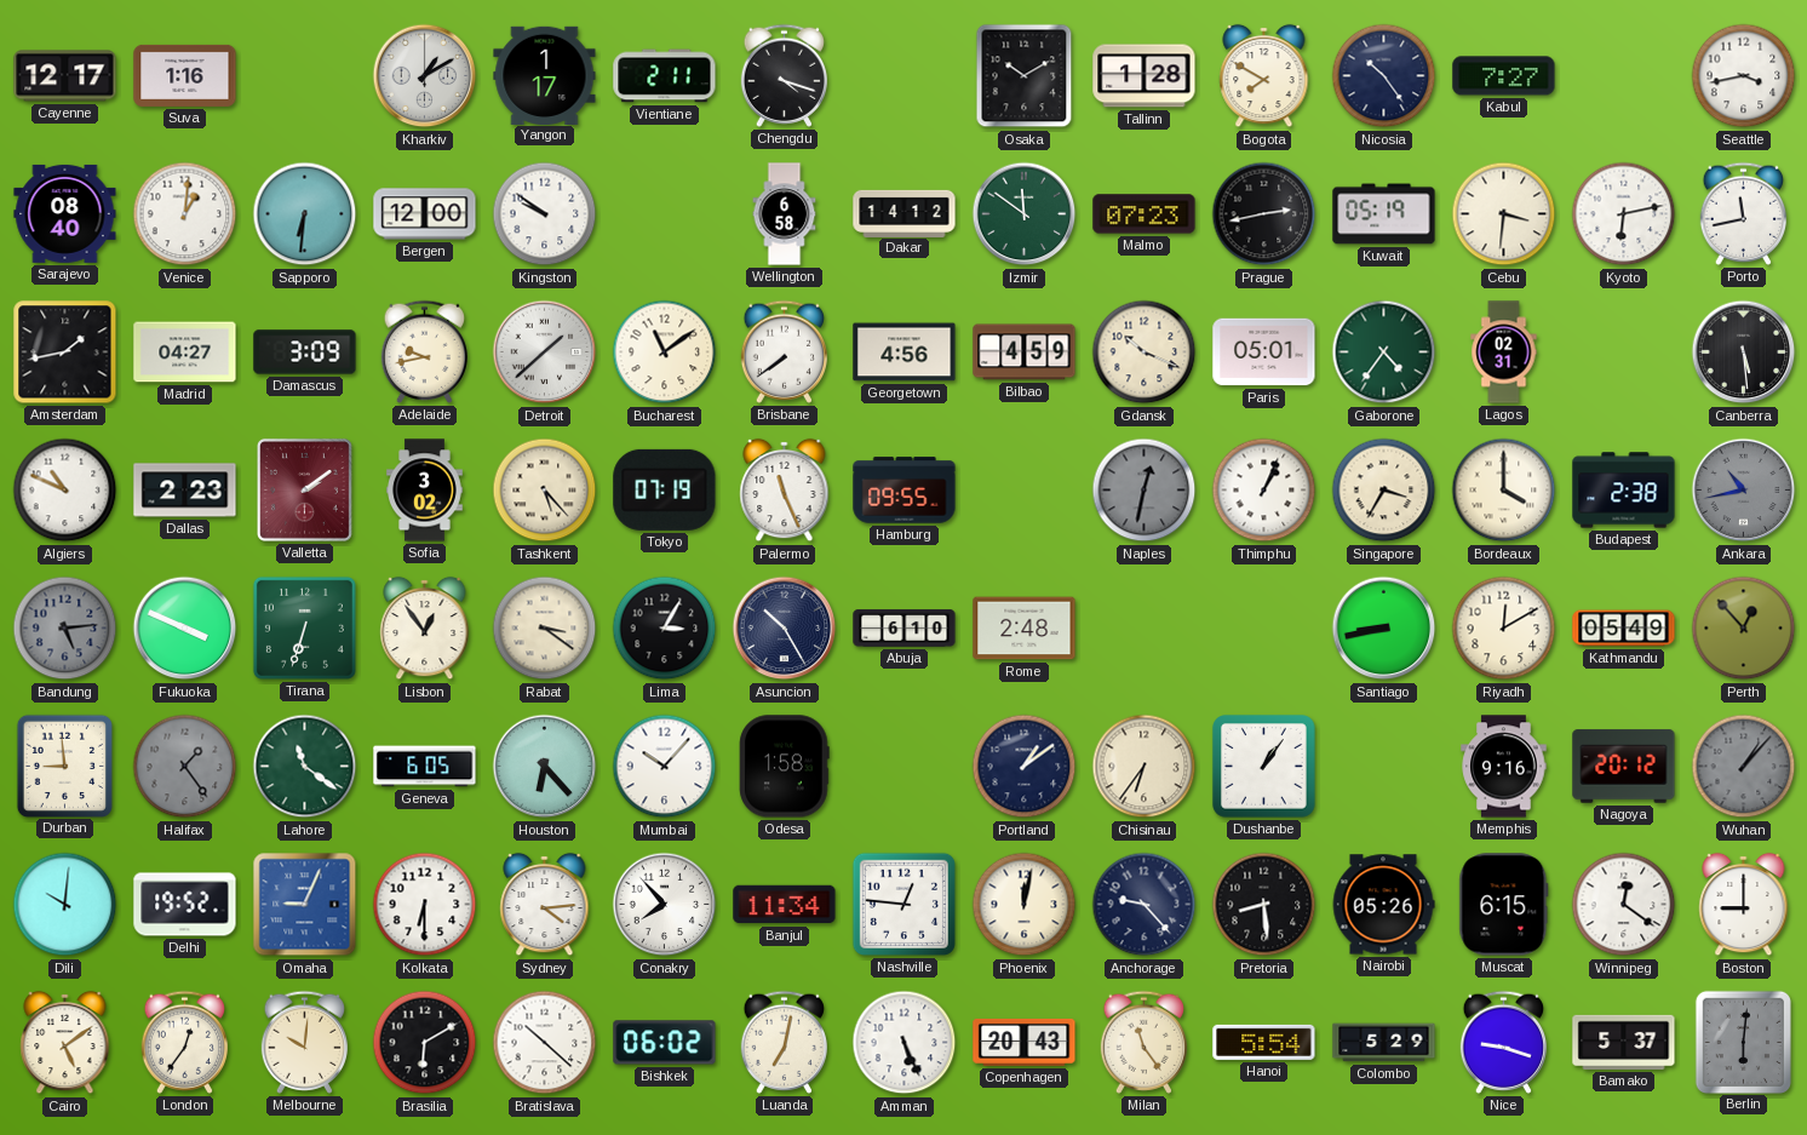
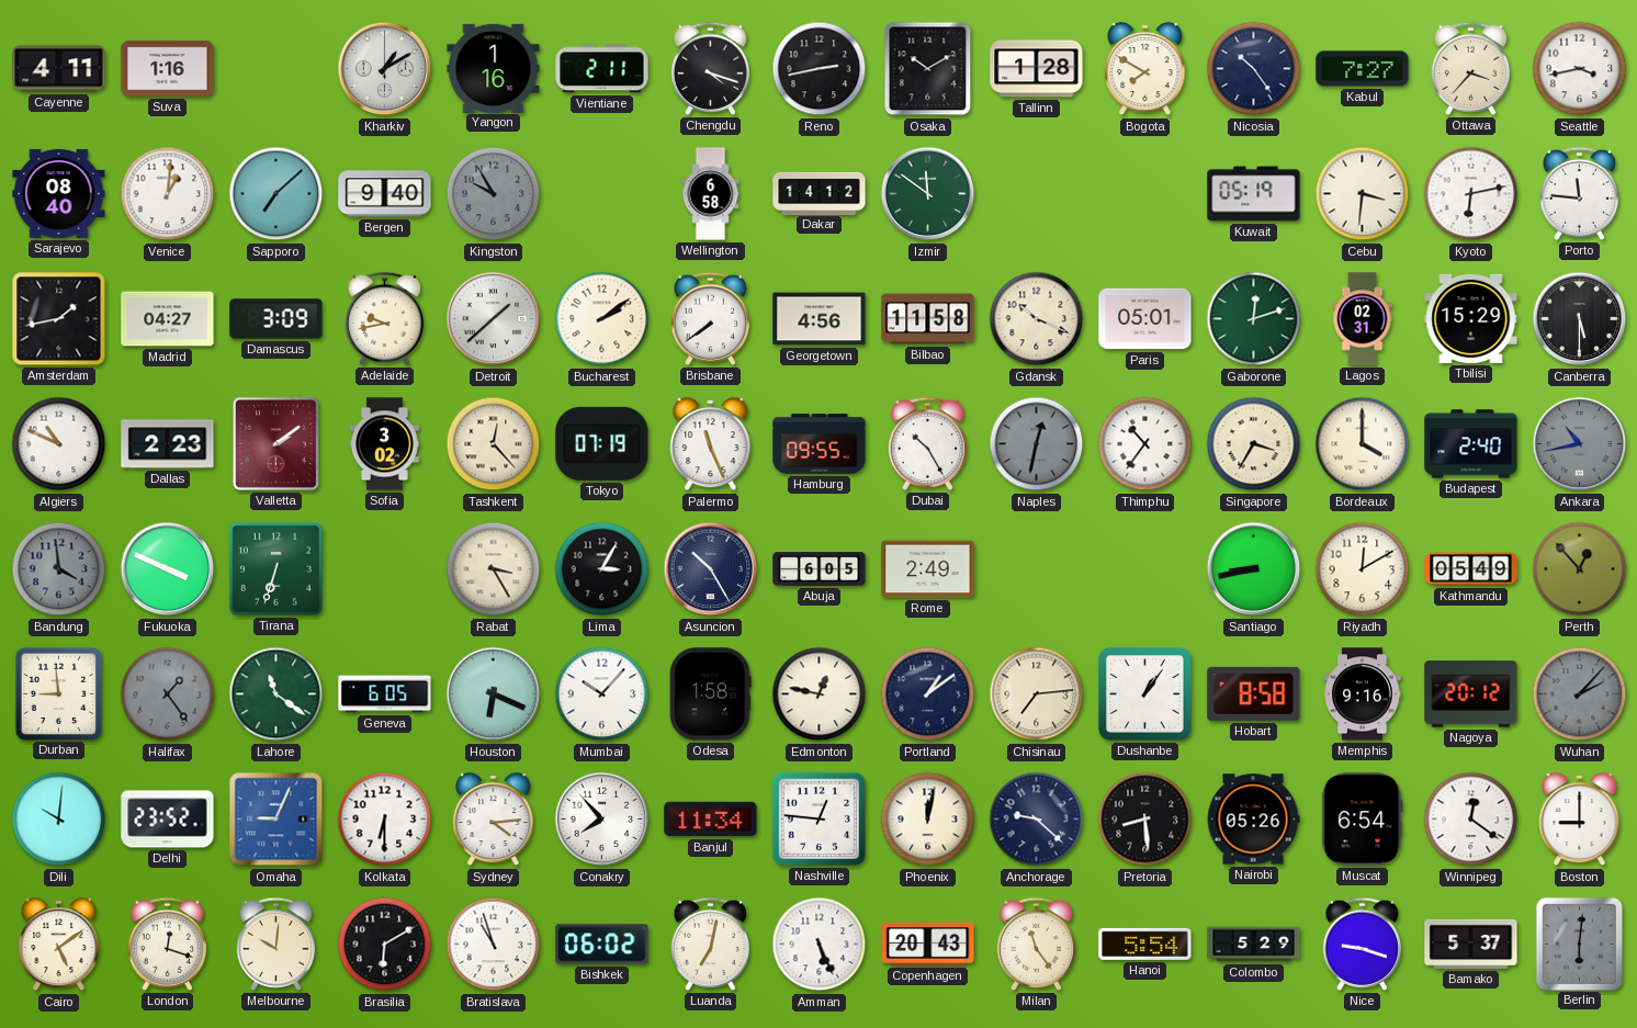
Cayenne: 12:17 -> 4:11 (59, 69)
Yangon: 1:17 -> 1:16 (494, 68)
Reno: none -> 2:43 (820, 69)
Ottawa: none -> 3:37 (1471, 68)
Sapporo: 6:31 -> 7:08 (276, 194)
Bergen: 12:00 -> 9:40 (385, 194)
Kingston: 9:51 -> 9:55 (494, 194)
Kingston dial: white -> grey (494, 194)
Malmo: 07:23 -> none (1145, 214)
Prague: 2:43 -> none (1264, 214)
Porto: 11:43 -> 11:46 (1580, 193)
Bucharest: 11:09 -> 2:09 (602, 319)
Bilbao: 4:59 -> 11:58 (928, 319)
Gaborone: 4:36 -> 12:12 (1254, 319)
Tbilisi: none -> 15:29 (1471, 318)
Canberra: 5:29 -> 5:30 (1580, 319)
Tashkent: 5:23 -> 12:23 (494, 444)
Dubai: none -> 10:25 (928, 443)
Thimphu: 1:04 -> 10:36 (1145, 444)
Budapest: 2:38 -> 2:40 (1471, 444)
Bandung: 5:14 -> 3:59 (59, 569)
Lisbon: 12:54 -> none (425, 629)
Rabat: 3:21 -> 3:25 (494, 569)
Abuja: 6:10 -> 6:05 (820, 569)
Rome: 2:48 -> 2:49 (928, 569)
Houston: 6:23 -> 6:19 (494, 694)
Edmonton: none -> 12:47 (820, 694)
Chisinau: 6:36 -> 7:14 (1037, 694)
Hobart: none -> 8:58 (1254, 693)
Wuhan: 1:07 -> 2:07 (1580, 694)
Delhi: 19:52 -> 23:52 (168, 820)
Anchorage: 9:23 -> 9:22 (1037, 820)
Muscat: 6:15 -> 6:54 (1363, 820)
London: 12:36 -> 12:18 (168, 944)
Bratislava: 10:22 -> 10:57 (494, 945)
